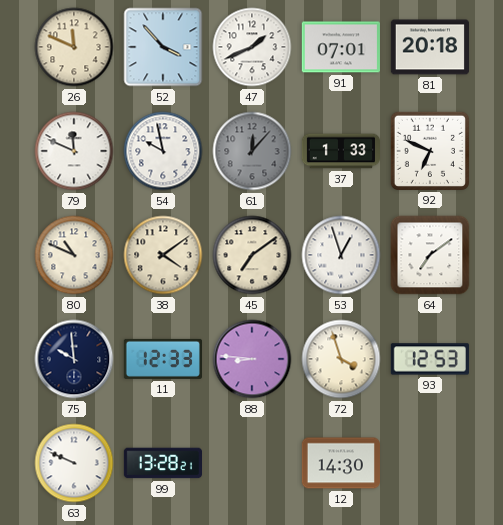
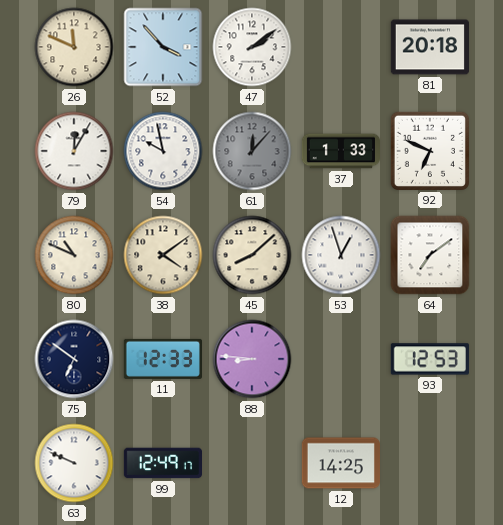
47: 1:41 -> 2:09 (252, 47)
91: 07:01 -> none (341, 47)
79: 11:49 -> 12:05 (74, 151)
45: 7:09 -> 8:08 (252, 255)
75: 9:59 -> 6:51 (74, 359)
72: 3:57 -> none (341, 359)
99: 13:28 -> 12:49 (162, 463)
12: 14:30 -> 14:25 (341, 463)
